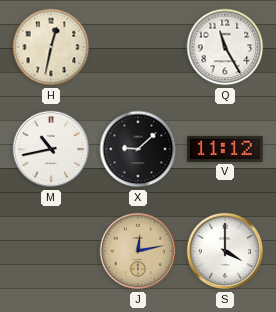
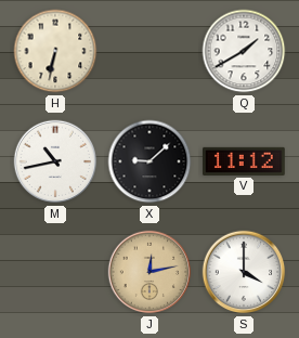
H: 12:32 -> 6:32 (55, 51)
Q: 11:25 -> 1:40 (244, 51)
